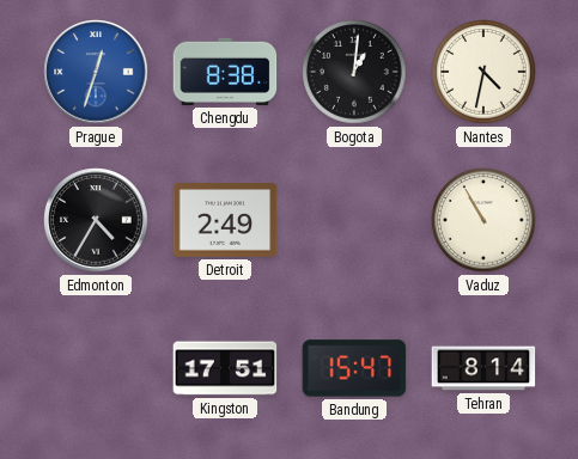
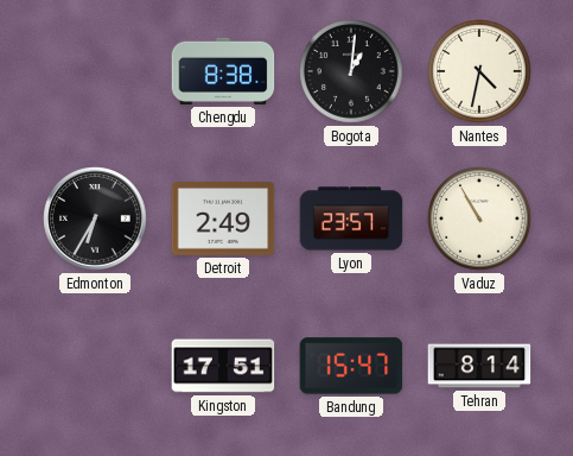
Prague: 12:33 -> none (96, 72)
Edmonton: 4:35 -> 6:35 (95, 218)
Lyon: none -> 23:57 (351, 218)
